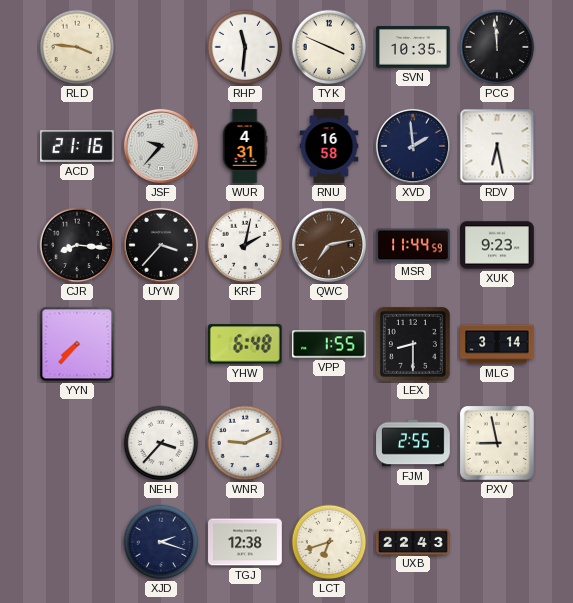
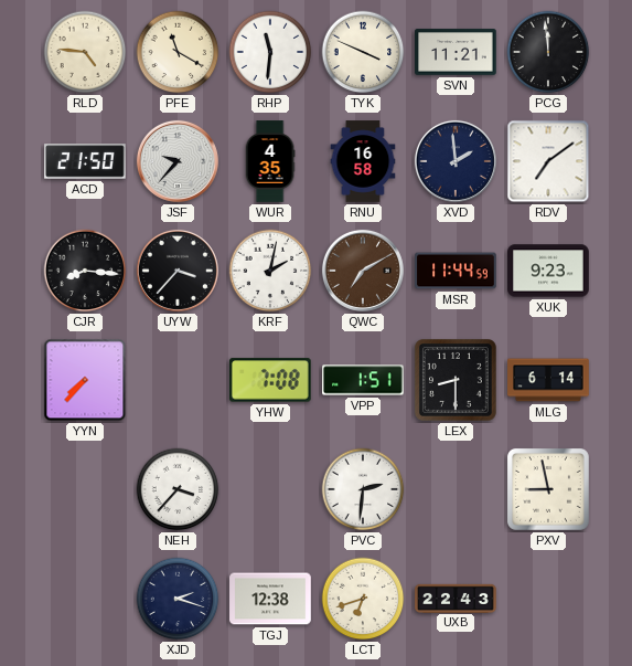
RLD: 3:46 -> 4:46 (85, 52)
PFE: none -> 11:20 (178, 52)
SVN: 10:35 -> 11:21 (456, 52)
ACD: 21:16 -> 21:50 (85, 161)
WUR: 4:31 -> 4:35 (270, 161)
RDV: 6:28 -> 7:09 (548, 161)
QWC: 7:13 -> 7:10 (363, 271)
YHW: 6:48 -> 7:08 (270, 380)
VPP: 1:55 -> 1:51 (363, 380)
MLG: 3:14 -> 6:14 (548, 380)
WNR: 9:11 -> none (245, 443)
PVC: none -> 2:31 (363, 489)
FJM: 2:55 -> none (413, 443)
